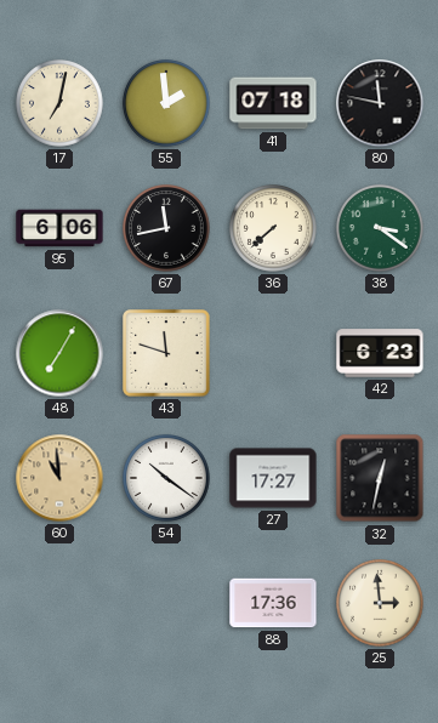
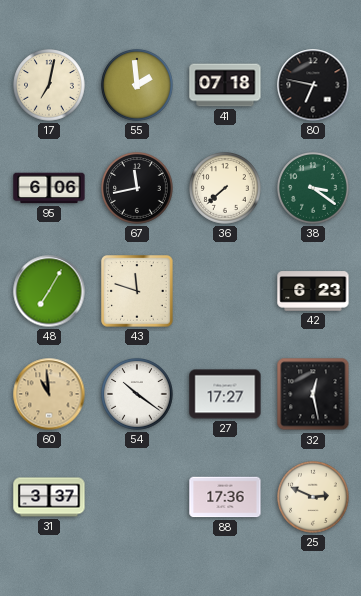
80: 11:47 -> 6:47 (313, 85)
32: 12:32 -> 12:28 (313, 394)
31: none -> 3:37 (49, 497)
25: 2:59 -> 2:49 (313, 497)
